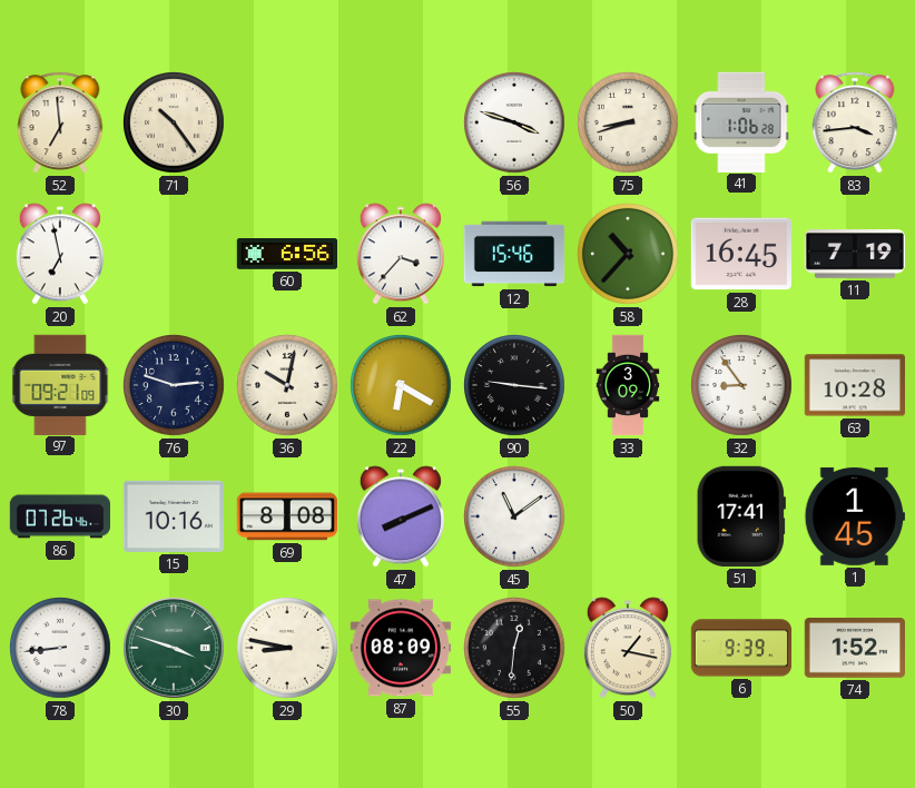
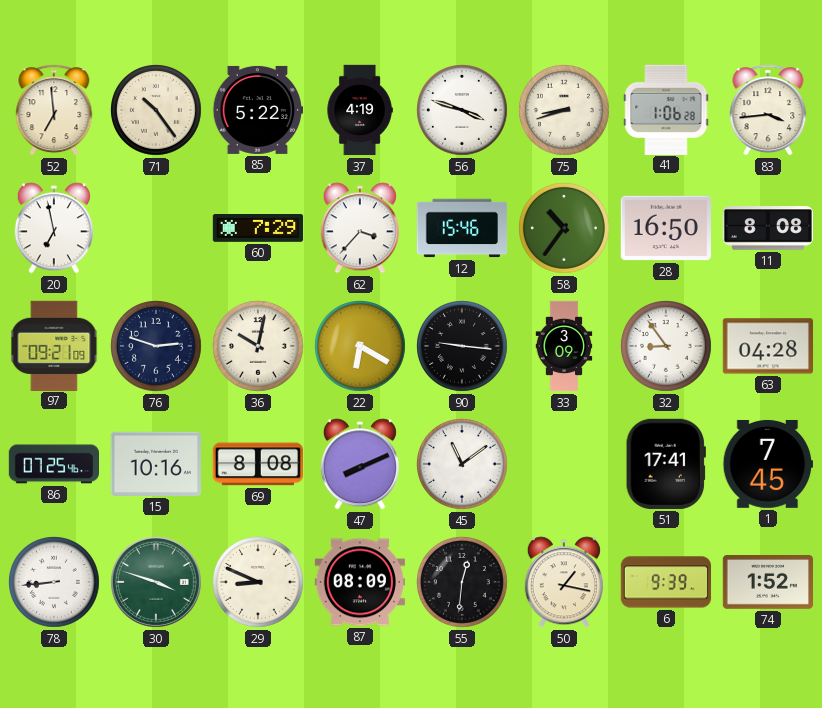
85: none -> 5:22 (257, 110)
37: none -> 4:19 (360, 110)
60: 6:56 -> 7:29 (258, 228)
58: 10:37 -> 10:36 (565, 229)
28: 16:45 -> 16:50 (665, 228)
11: 7:19 -> 8:08 (768, 228)
63: 10:28 -> 04:28 (767, 346)
86: 07:26 -> 07:25 (53, 464)
1: 1:45 -> 7:45 (767, 464)
29: 8:47 -> 8:49 (259, 583)
